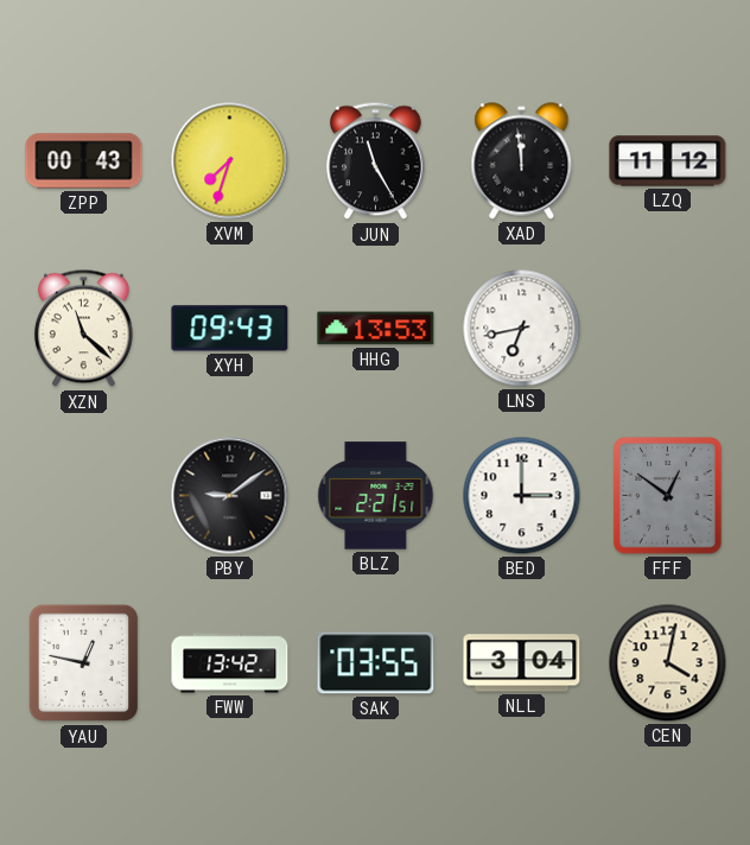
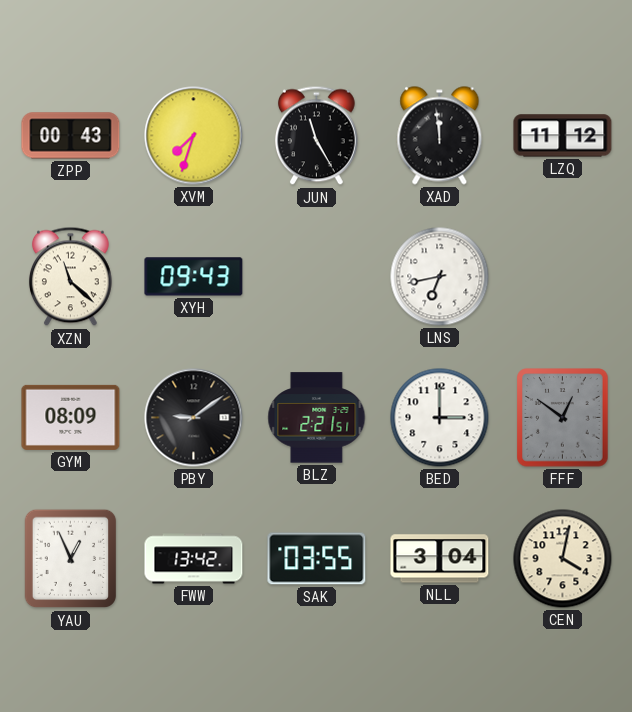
HHG: 13:53 -> none (376, 329)
GYM: none -> 08:09 (71, 417)
YAU: 12:47 -> 12:56 (71, 559)
